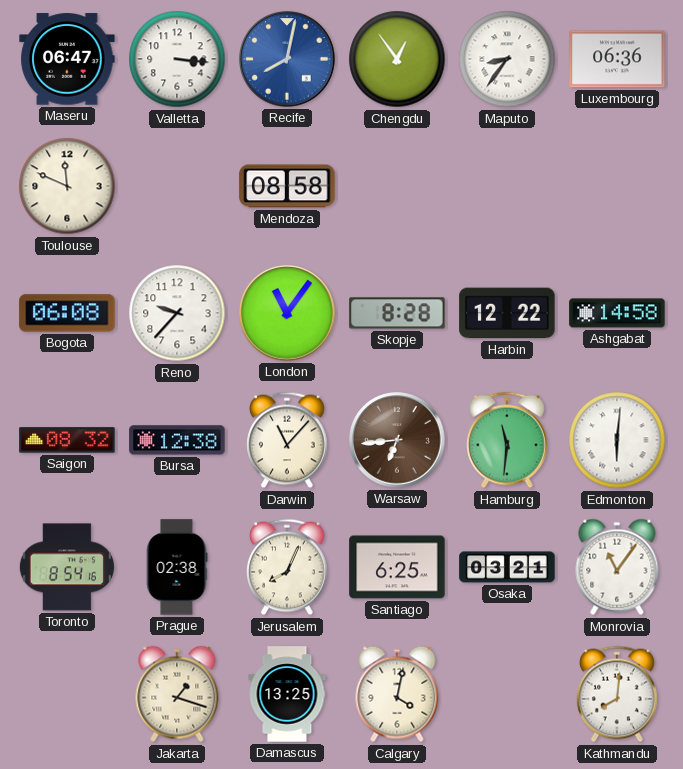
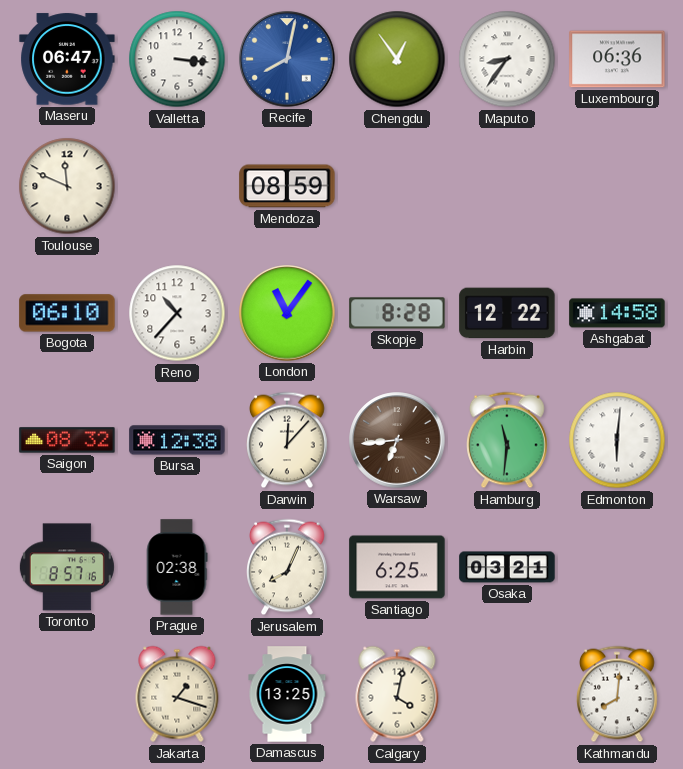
Mendoza: 08:58 -> 08:59 (287, 186)
Bogota: 06:08 -> 06:10 (67, 313)
Reno: 9:37 -> 10:37 (177, 313)
Darwin: 11:07 -> 12:07 (288, 440)
Toronto: 8:54 -> 8:57 (67, 567)
Monrovia: 11:06 -> none (617, 567)
